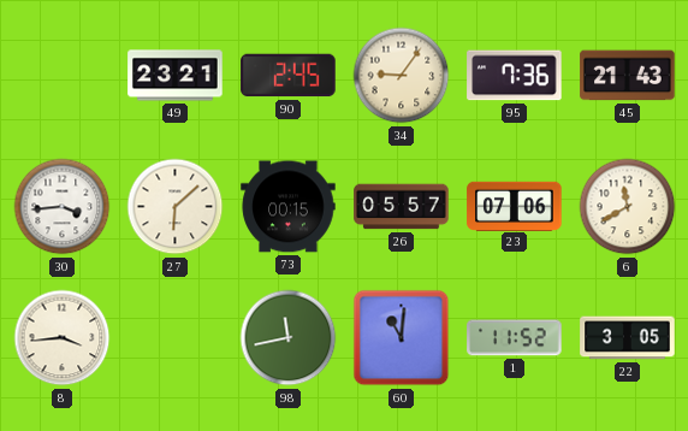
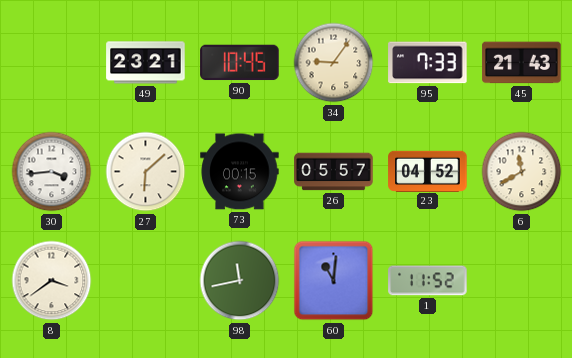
90: 2:45 -> 10:45 (240, 63)
95: 7:36 -> 7:33 (428, 63)
23: 07:06 -> 04:52 (428, 171)
8: 3:44 -> 3:39 (52, 281)
22: 3:05 -> none (628, 338)
